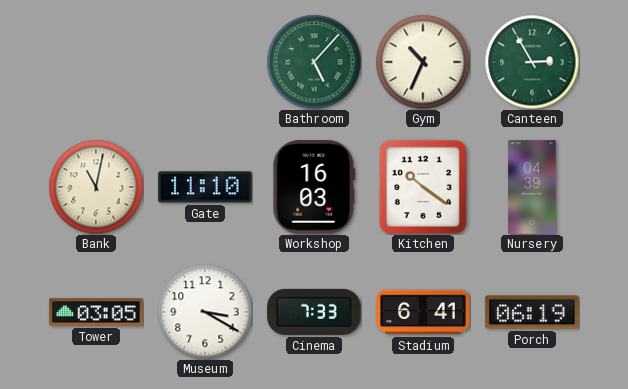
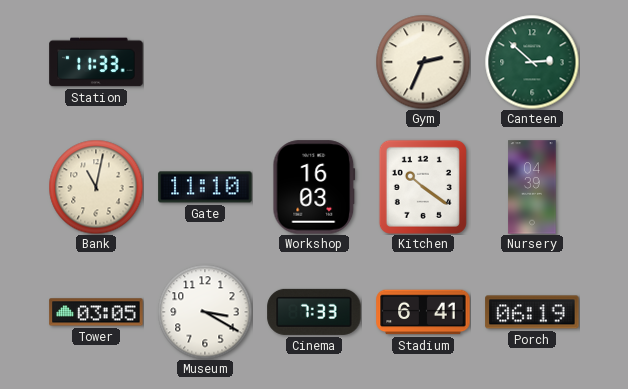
Station: none -> 11:33 (96, 62)
Bathroom: 5:07 -> none (314, 62)
Gym: 10:34 -> 2:34 (423, 62)
Canteen: 2:55 -> 2:52 (532, 62)
